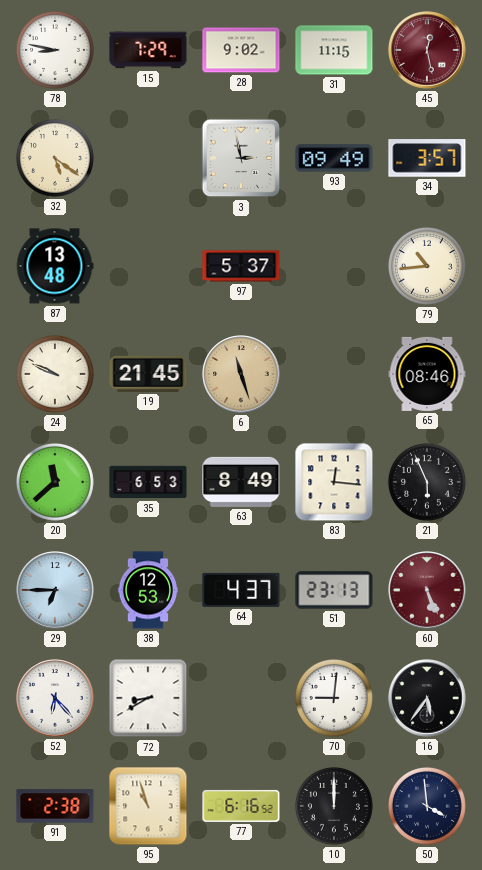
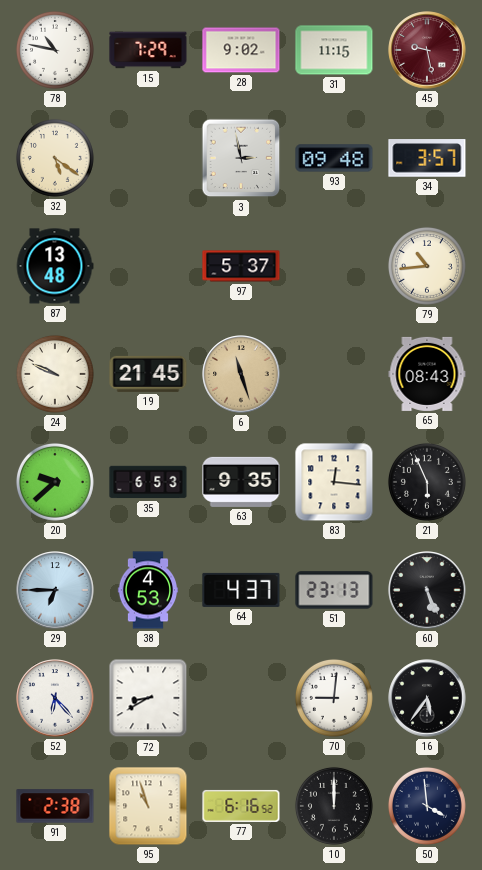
78: 8:47 -> 10:47 (55, 50)
45: 12:28 -> 9:28 (427, 50)
93: 09:49 -> 09:48 (334, 158)
65: 08:46 -> 08:43 (427, 374)
20: 11:38 -> 9:38 (55, 482)
63: 8:49 -> 9:35 (241, 482)
38: 12:53 -> 4:53 (148, 590)
60 dial: burgundy -> black (427, 590)
